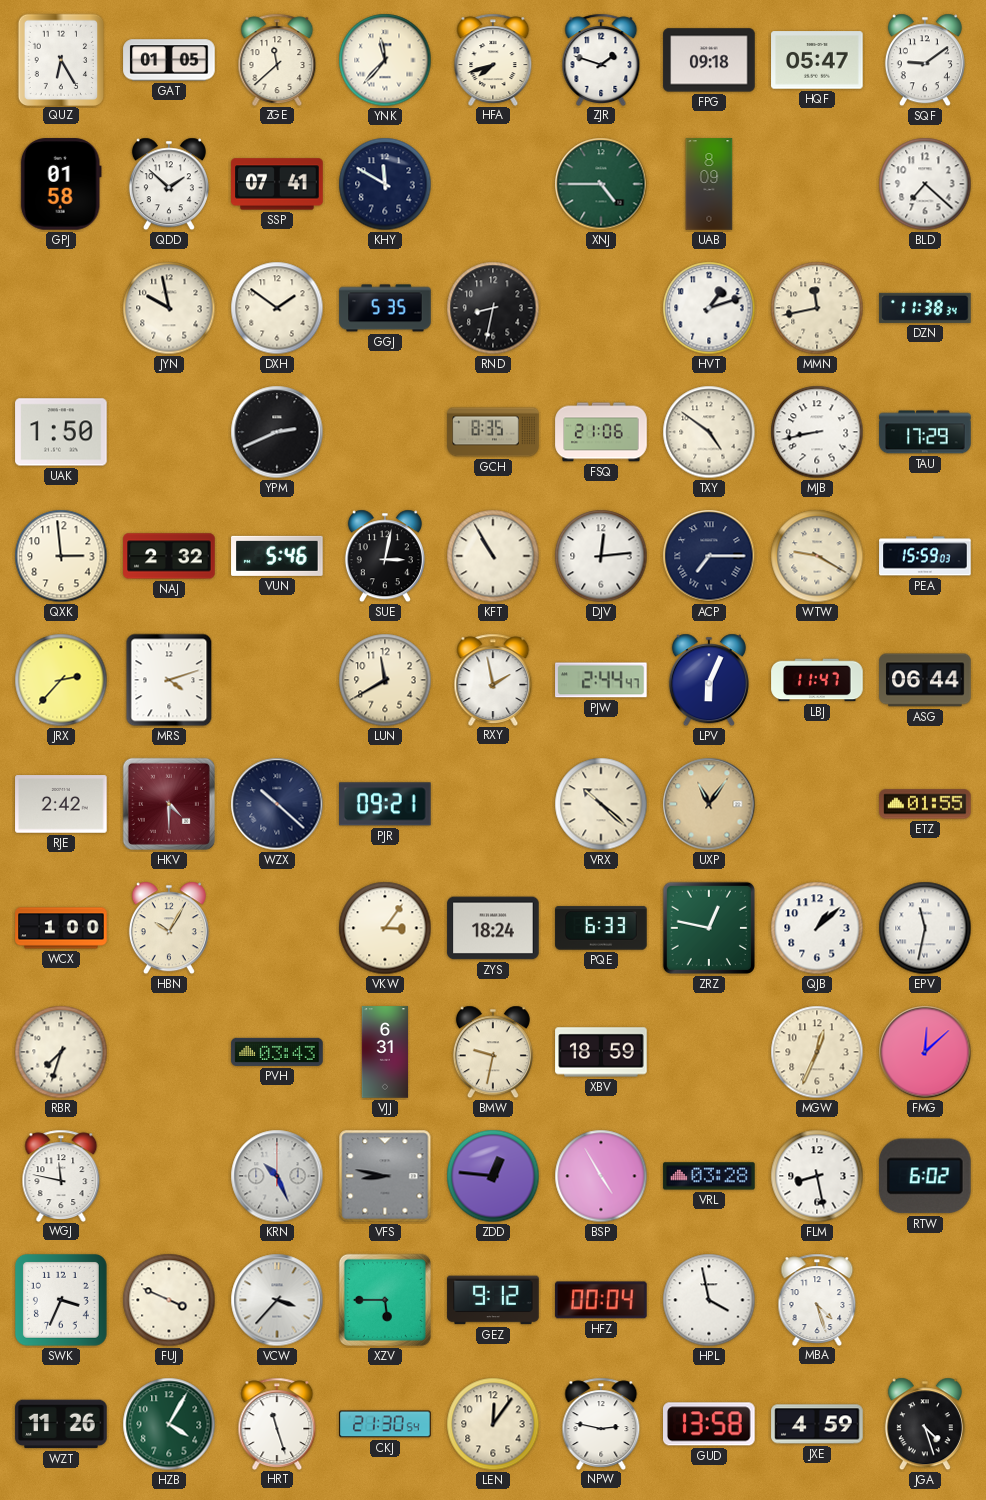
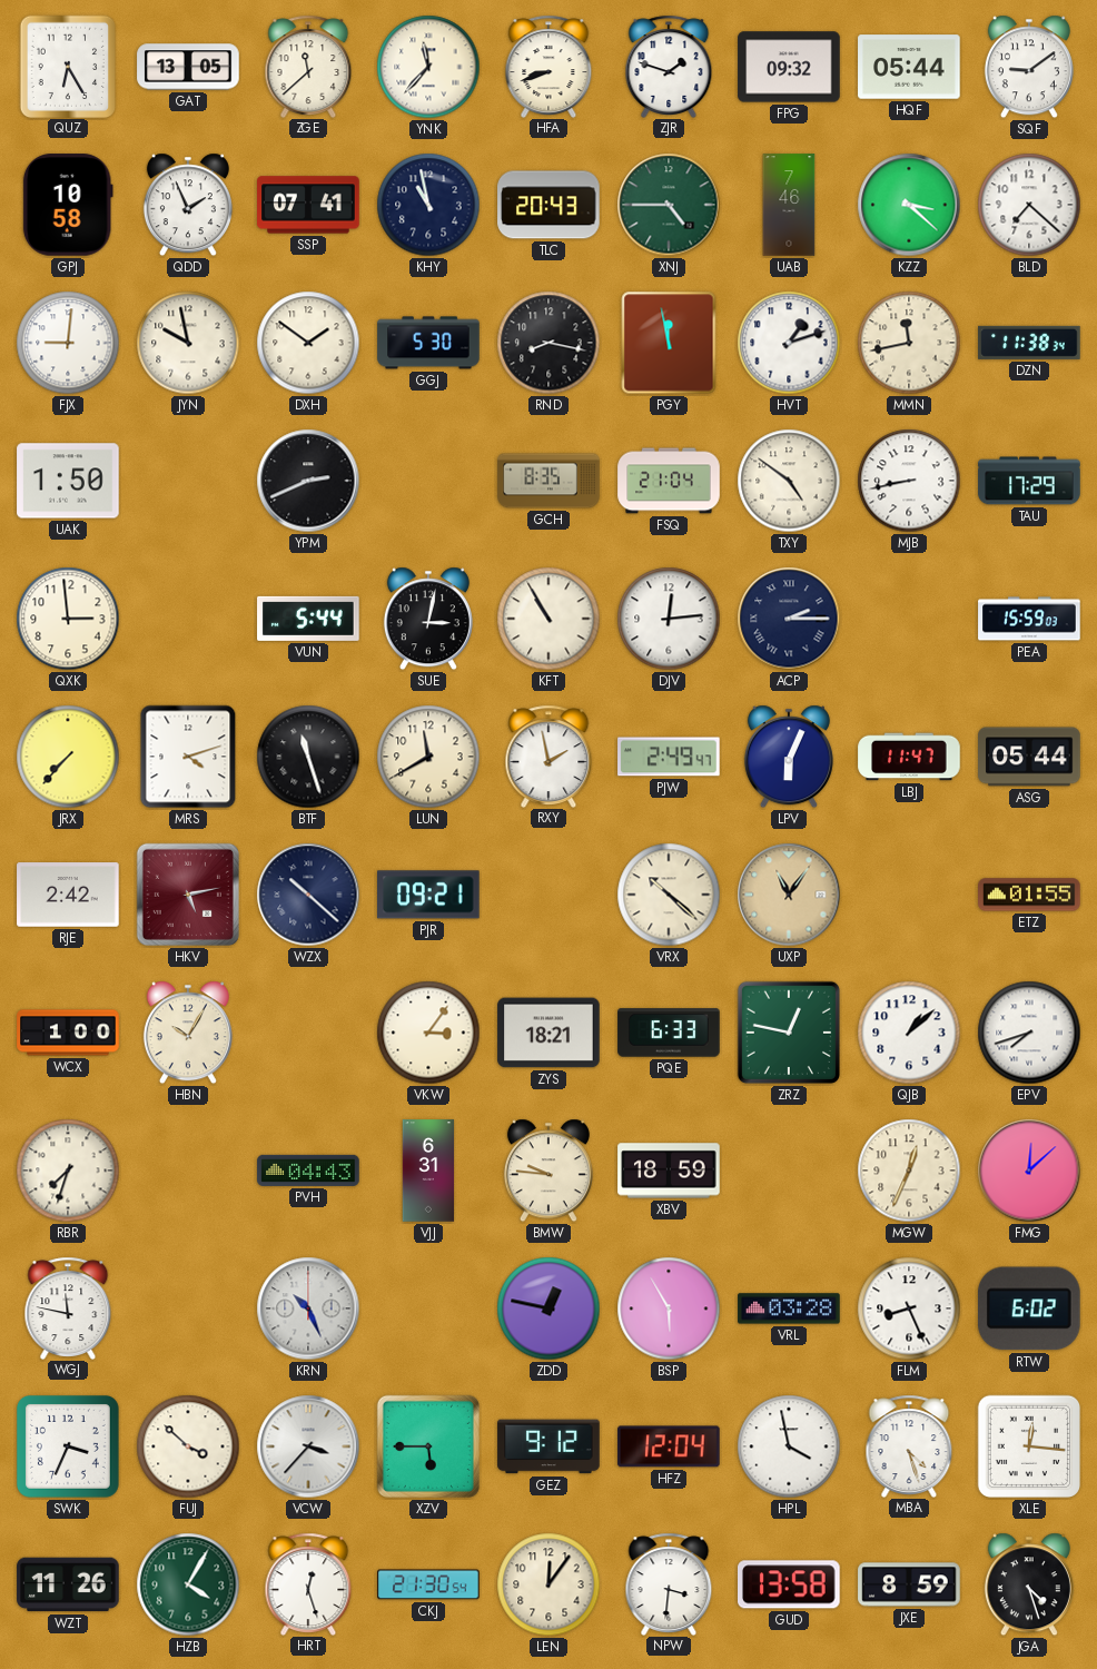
GAT: 01:05 -> 13:05 (188, 67)
HFA: 7:42 -> 8:42 (548, 66)
FPG: 09:18 -> 09:32 (789, 67)
HQF: 05:47 -> 05:44 (909, 67)
GPJ: 01:58 -> 10:58 (68, 205)
QDD: 1:52 -> 1:56 (188, 205)
KHY: 11:50 -> 10:58 (428, 205)
TLC: none -> 20:43 (548, 205)
UAB: 8:09 -> 7:46 (789, 205)
KZZ: none -> 3:22 (909, 205)
FJX: none -> 9:01 (68, 343)
GGJ: 5:35 -> 5:30 (428, 343)
RND: 8:32 -> 8:17 (548, 343)
PGY: none -> 11:58 (669, 343)
FSQ: 21:06 -> 21:04 (669, 481)
NAJ: 2:32 -> none (169, 556)
VUN: 5:46 -> 5:44 (308, 619)
ACP: 7:15 -> 2:15 (789, 619)
WTW: 9:20 -> none (817, 556)
JRX: 2:37 -> 7:37 (68, 757)
BTF: none -> 11:27 (308, 757)
PJW: 2:44 -> 2:49 (669, 757)
ASG: 06:44 -> 05:44 (1029, 757)
HKV: 4:30 -> 5:13 (188, 895)
ZYS: 18:24 -> 18:21 (548, 1033)
EPV: 11:32 -> 7:42 (1029, 1033)
PVH: 03:43 -> 04:43 (308, 1171)
BMW: 9:32 -> 9:46 (548, 1171)
VFS: 8:47 -> none (385, 1176)
ZDD: 12:46 -> 12:47 (548, 1308)
BSP: 4:55 -> 5:55 (669, 1308)
FLM: 8:28 -> 8:26 (909, 1308)
FUJ: 3:49 -> 3:52 (188, 1446)
HFZ: 00:04 -> 12:04 (669, 1446)
XLE: none -> 12:16 (1029, 1446)
HRT: 11:27 -> 12:27 (308, 1583)
NPW: 2:47 -> 3:31 (669, 1583)
JXE: 4:59 -> 8:59 (909, 1584)
